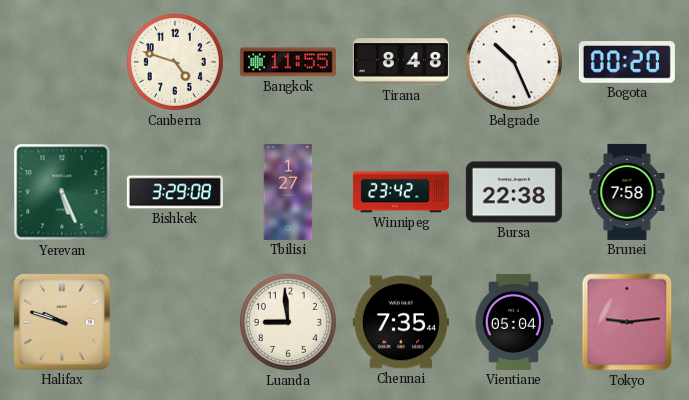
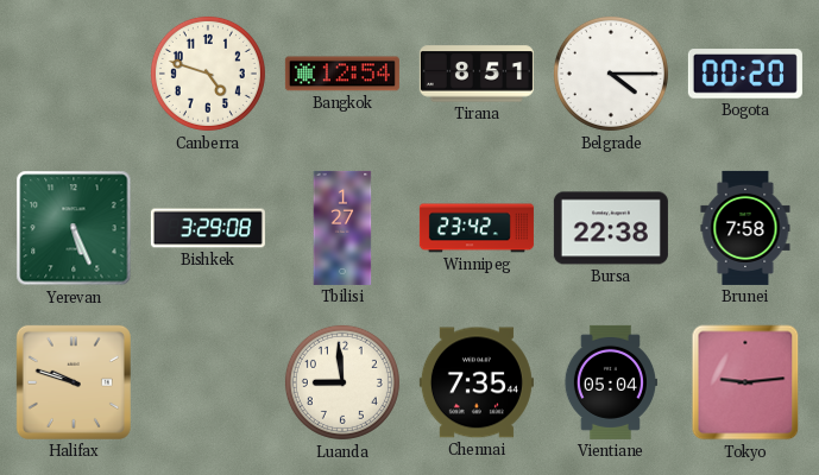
Bangkok: 11:55 -> 12:54 (342, 74)
Tirana: 8:48 -> 8:51 (477, 74)
Belgrade: 10:26 -> 4:15 (611, 74)
